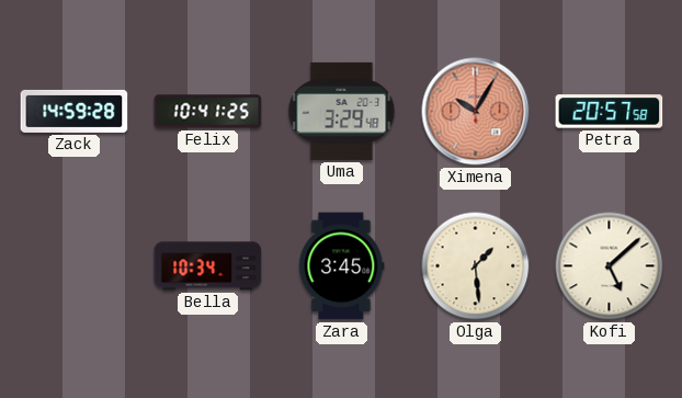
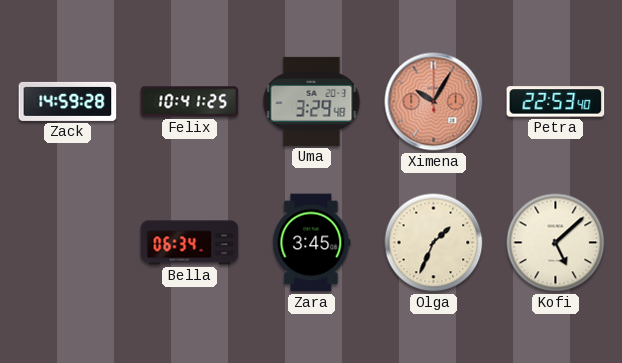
Petra: 20:57 -> 22:53 (556, 102)
Bella: 10:34 -> 06:34 (190, 243)
Olga: 1:29 -> 1:34 (434, 243)
